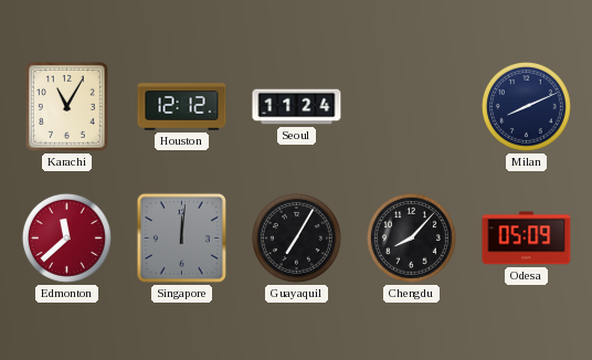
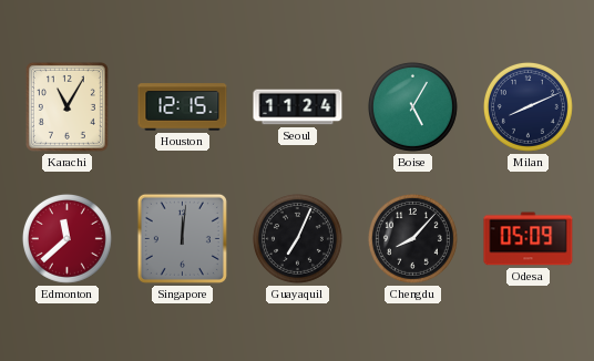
Houston: 12:12 -> 12:15 (183, 107)
Boise: none -> 5:05 (412, 106)
Guayaquil: 7:05 -> 7:04 (297, 238)
